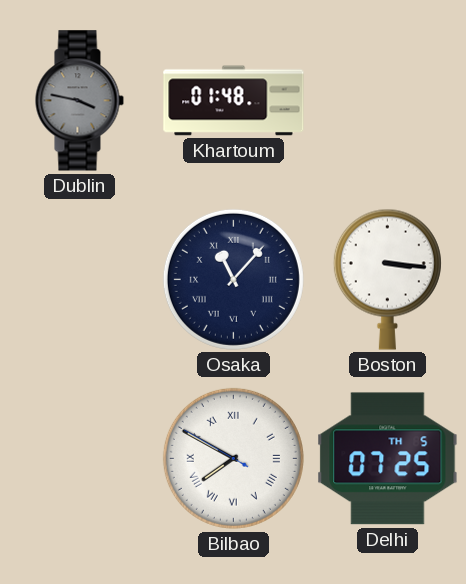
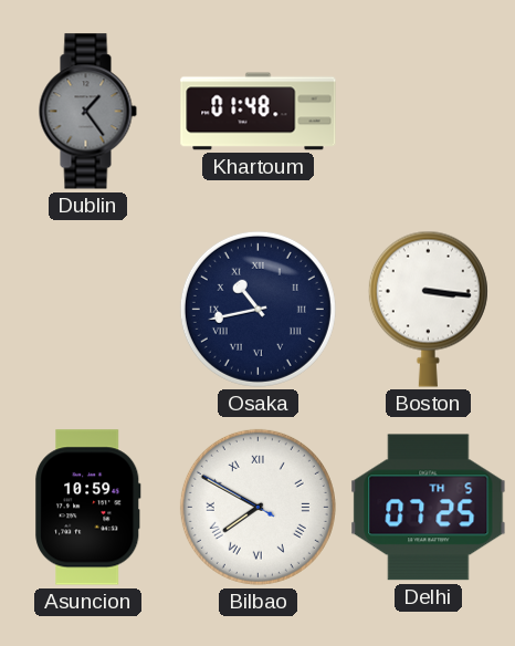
Dublin: 3:47 -> 1:24 (87, 112)
Osaka: 11:07 -> 10:43 (257, 309)
Asuncion: none -> 10:59 (88, 508)
